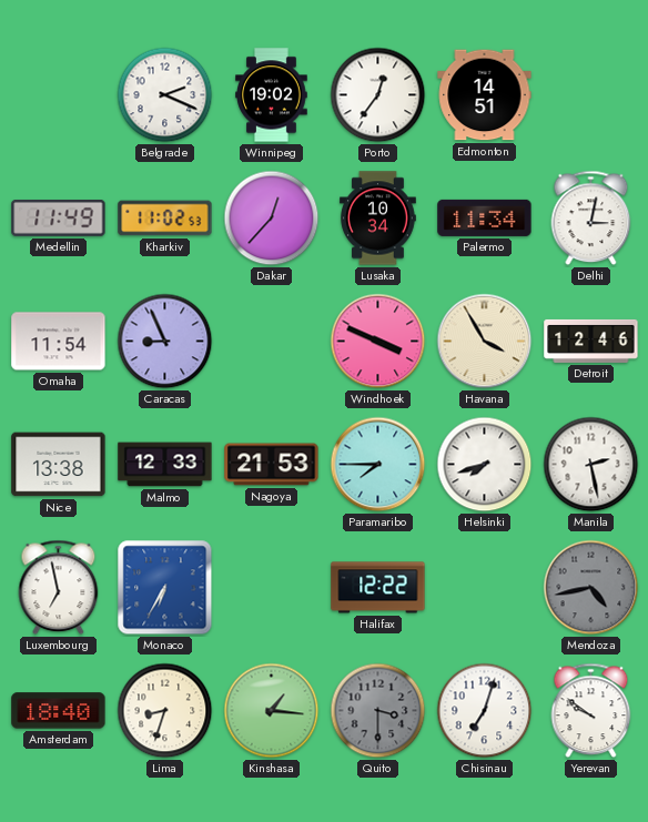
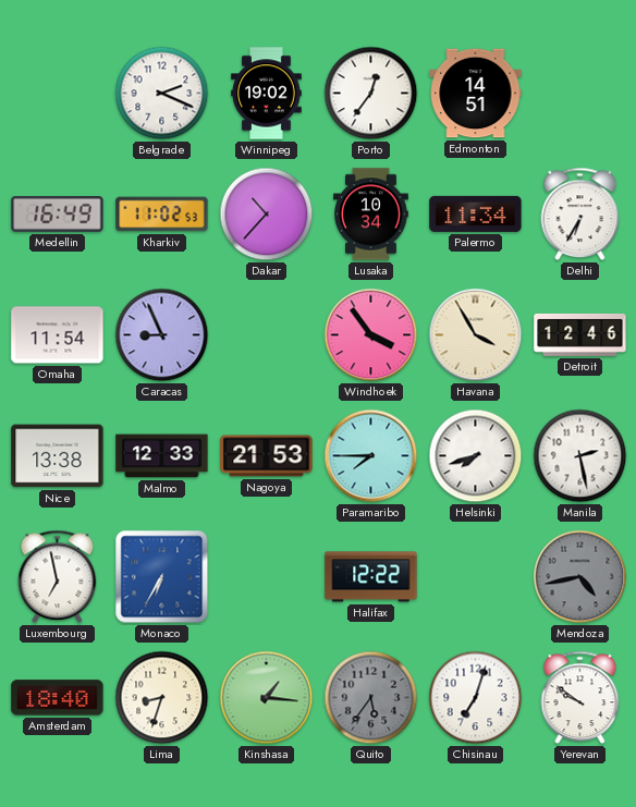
Medellin: 11:49 -> 16:49 (58, 215)
Dakar: 12:37 -> 10:37 (267, 215)
Delhi: 3:02 -> 6:35 (580, 215)
Windhoek: 3:49 -> 3:54 (371, 335)
Quito: 3:30 -> 5:36 (371, 698)
